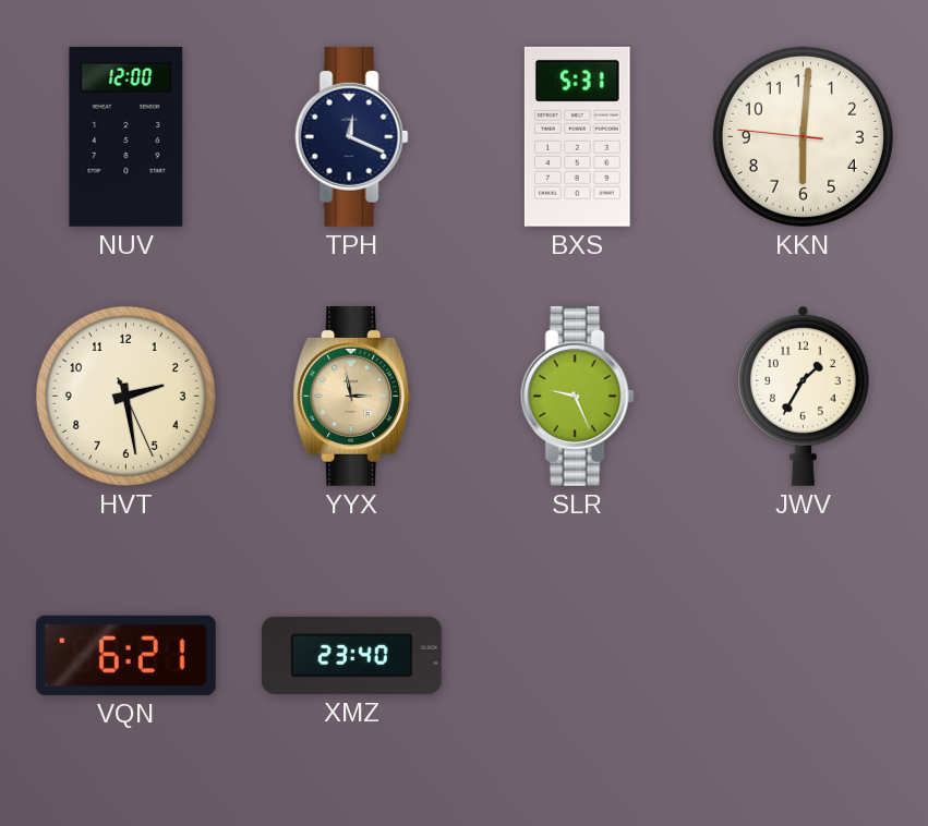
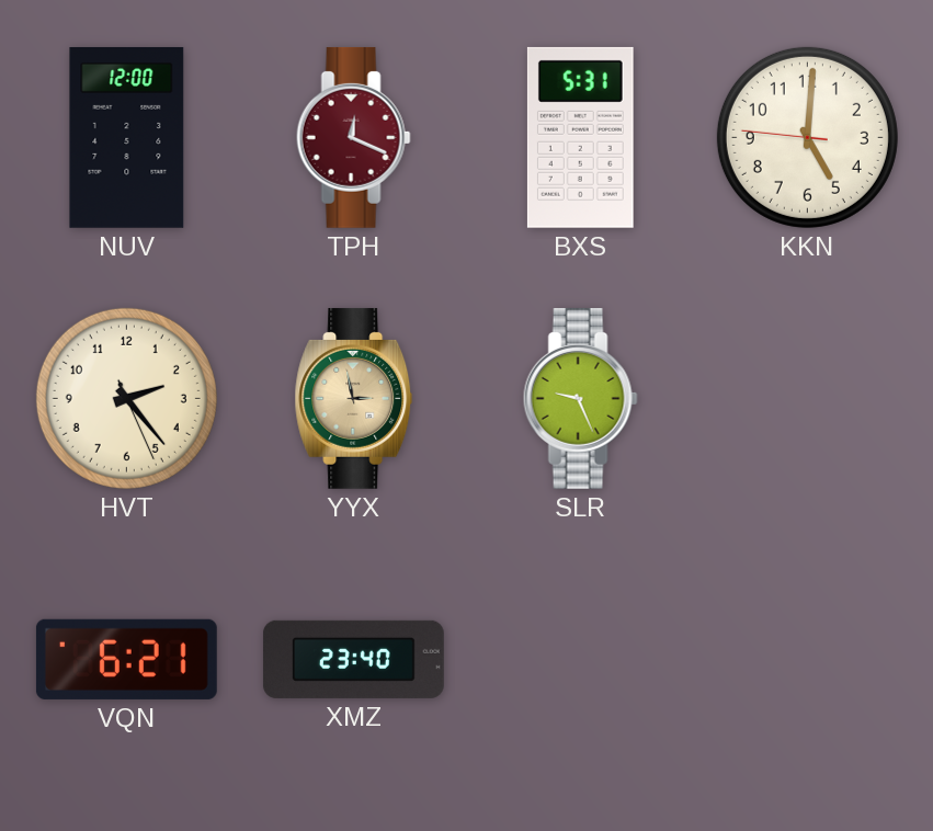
TPH dial: navy -> burgundy (353, 137)
KKN: 6:00 -> 5:00 (807, 137)
HVT: 2:28 -> 2:23 (126, 398)
JWV: 1:35 -> none (803, 397)
